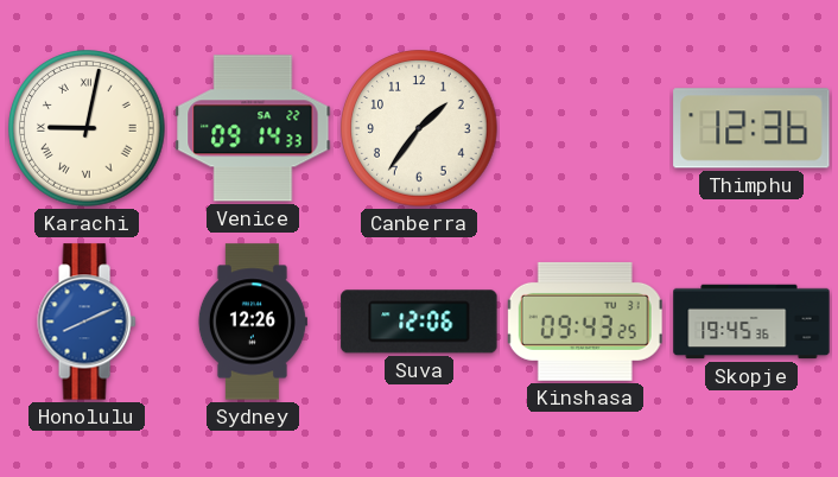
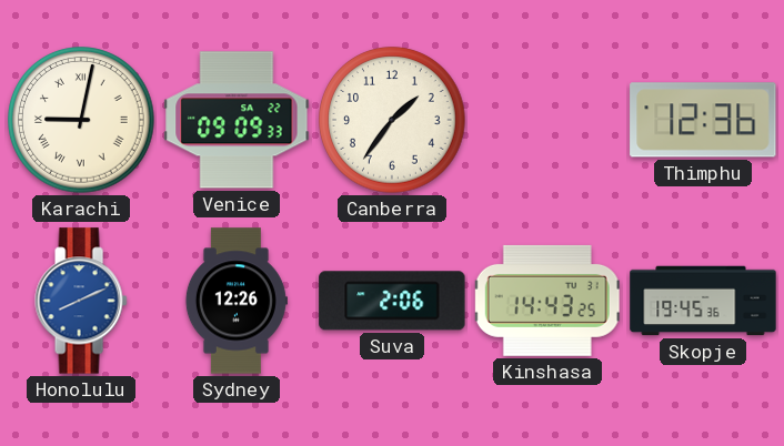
Venice: 09:14 -> 09:09 (237, 120)
Suva: 12:06 -> 2:06 (392, 301)
Kinshasa: 09:43 -> 14:43 (547, 301)
